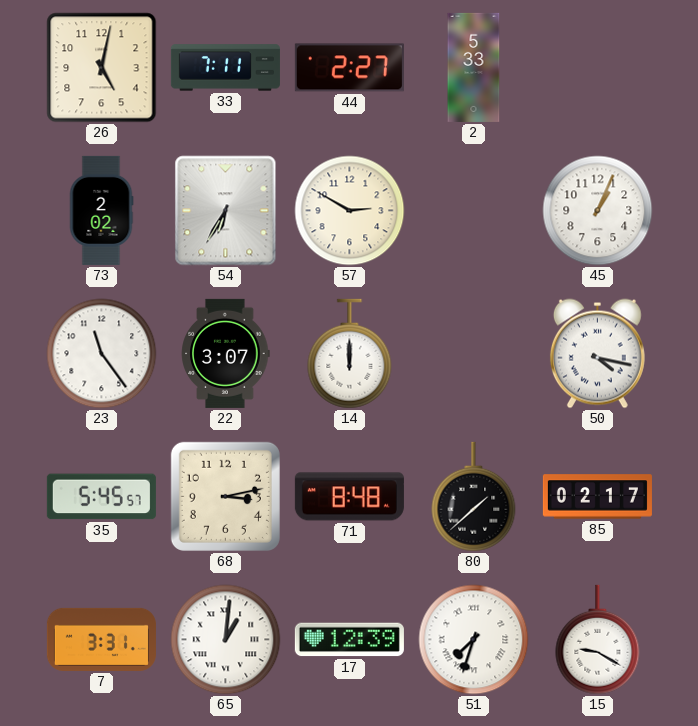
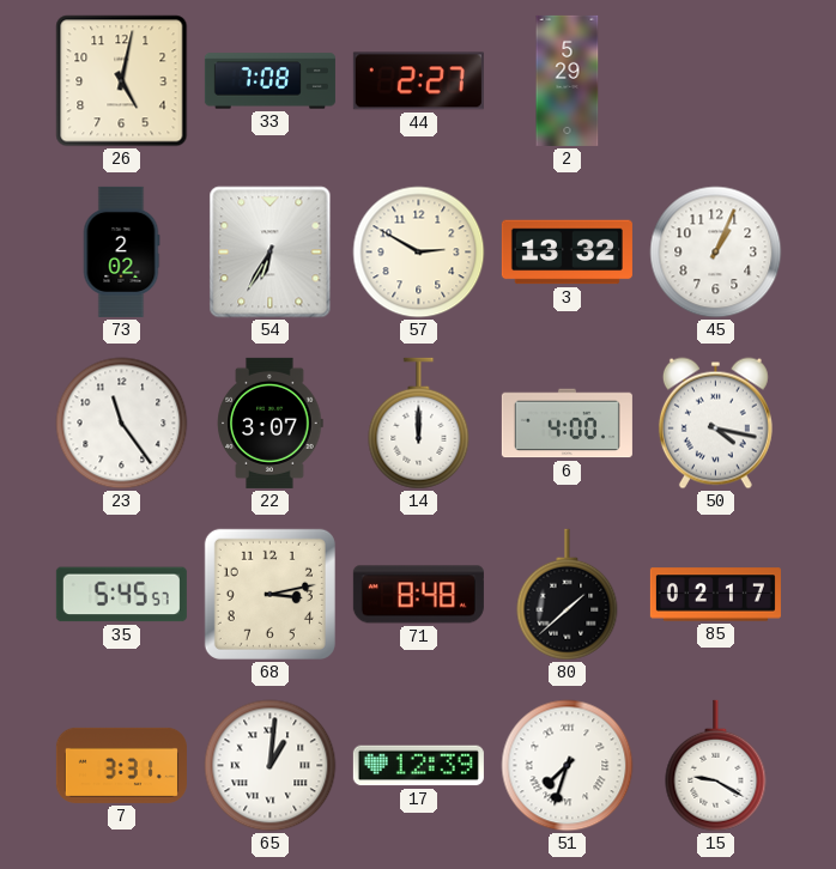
33: 7:11 -> 7:08 (269, 81)
2: 5:33 -> 5:29 (568, 80)
3: none -> 13:32 (567, 253)
6: none -> 4:00 (567, 424)
